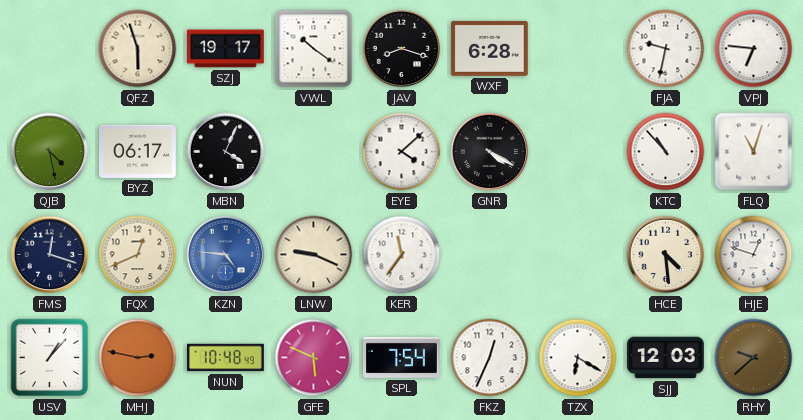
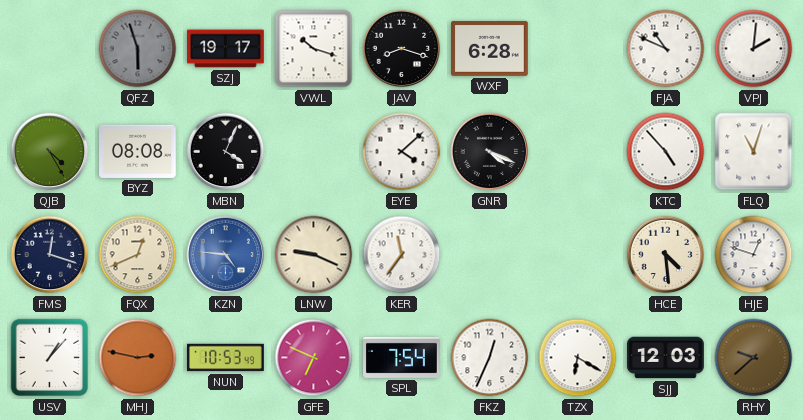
QFZ dial: cream -> grey (138, 49)
VWL: 10:21 -> 10:18 (314, 49)
FJA: 9:32 -> 10:49 (666, 49)
VPJ: 6:46 -> 2:01 (754, 49)
QJB: 4:28 -> 4:25 (50, 152)
BYZ: 06:17 -> 08:08 (138, 151)
GNR: 4:20 -> 4:19 (490, 152)
KTC: 10:53 -> 4:53 (666, 152)
NUN: 10:48 -> 10:53 (226, 358)
GFE: 5:49 -> 6:49 (314, 358)
